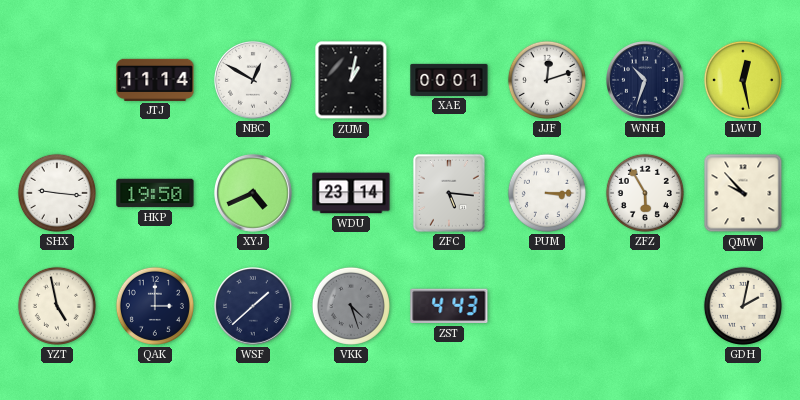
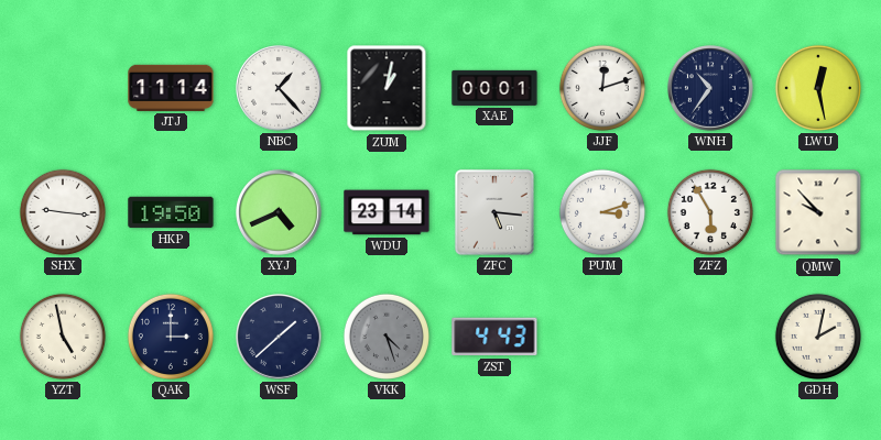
NBC: 12:50 -> 1:23 (280, 89)
WNH: 10:33 -> 10:36 (711, 89)
PUM: 3:15 -> 3:12 (602, 212)
